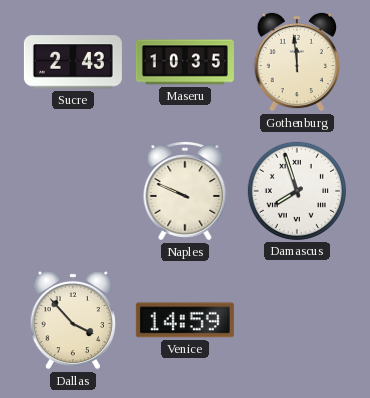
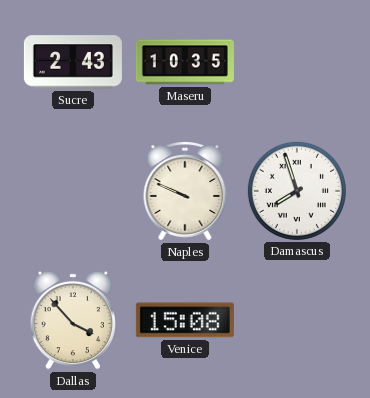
Gothenburg: 11:59 -> none (296, 62)
Venice: 14:59 -> 15:08 (185, 320)
